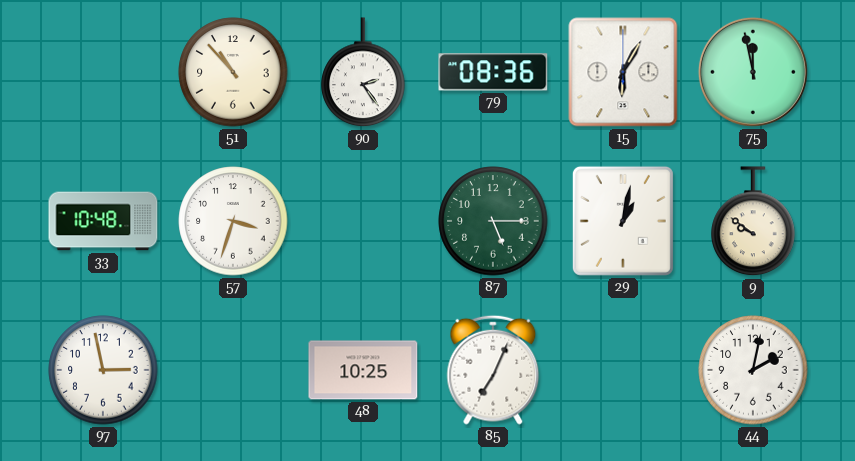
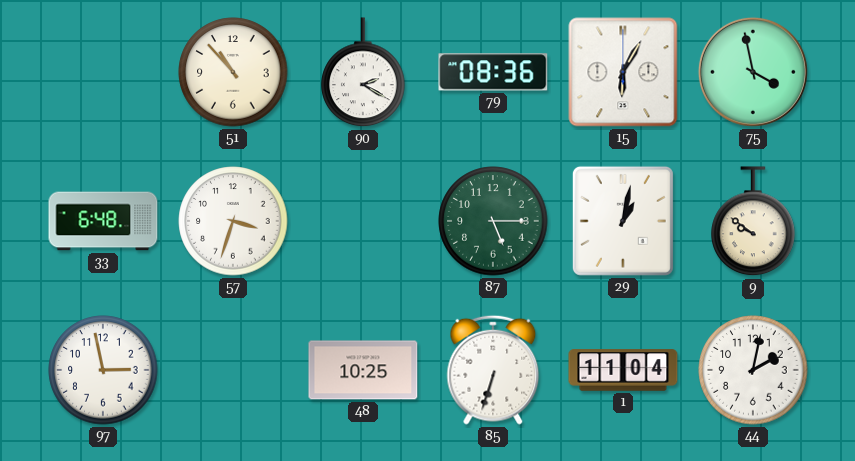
90: 2:24 -> 2:20 (363, 73)
75: 11:58 -> 3:58 (753, 72)
33: 10:48 -> 6:48 (103, 221)
85: 7:04 -> 6:33 (493, 370)
1: none -> 11:04 (623, 370)
